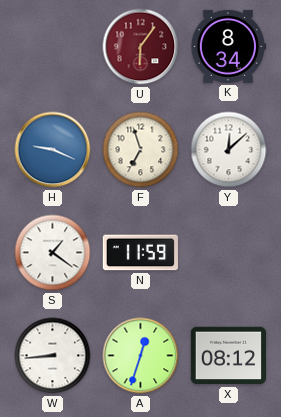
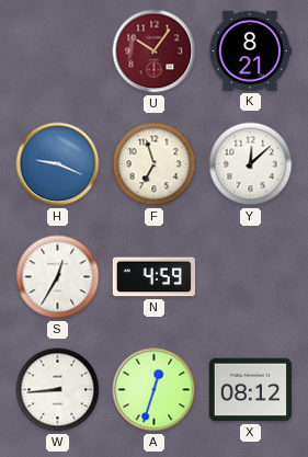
U: 6:06 -> 10:06 (155, 52)
K: 8:34 -> 8:21 (249, 50)
S: 1:21 -> 12:35 (58, 277)
N: 11:59 -> 4:59 (153, 277)
